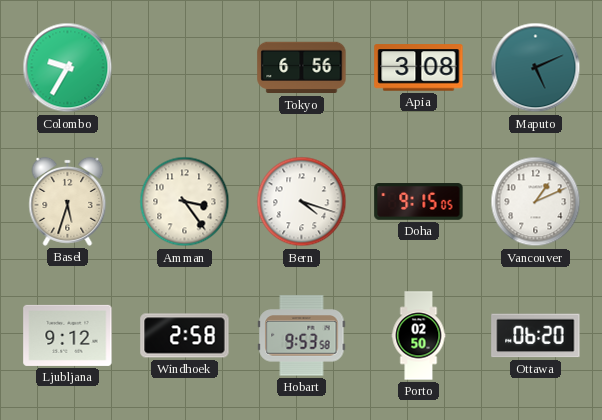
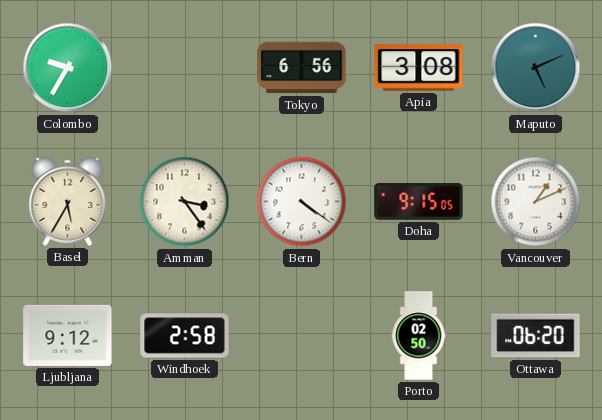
Basel: 5:33 -> 5:35 (68, 201)
Bern: 4:18 -> 4:21 (302, 202)
Hobart: 9:53 -> none (302, 336)
